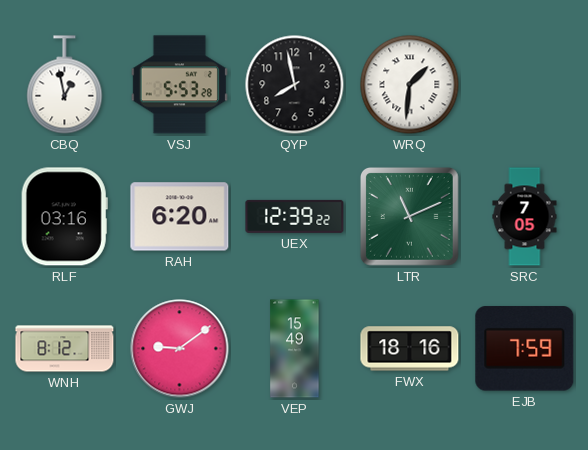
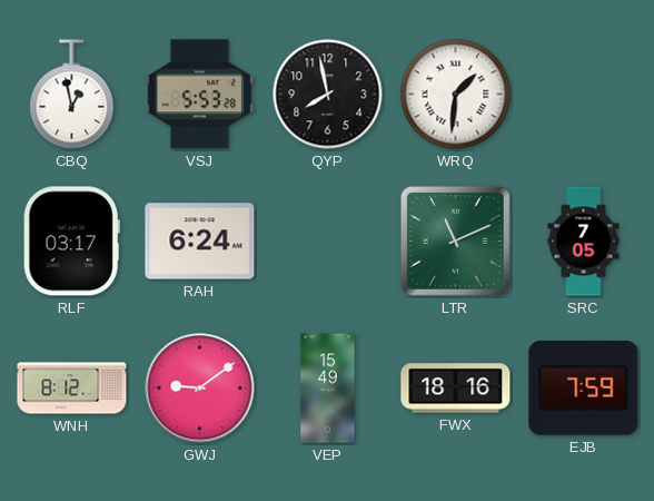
RLF: 03:16 -> 03:17 (71, 242)
RAH: 6:20 -> 6:24 (200, 242)
UEX: 12:39 -> none (295, 216)
